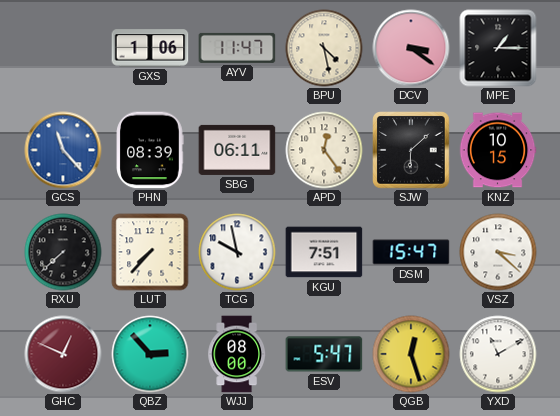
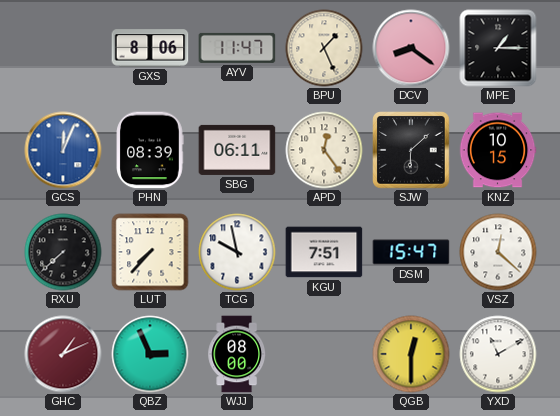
GXS: 1:06 -> 8:06 (150, 48)
BPU: 4:28 -> 1:26 (324, 48)
DCV: 3:21 -> 8:21 (411, 48)
GCS: 11:23 -> 12:04 (63, 150)
VSZ: 3:22 -> 12:22 (498, 252)
GHC: 12:49 -> 1:11 (63, 354)
QBZ: 2:53 -> 2:56 (150, 354)
ESV: 5:47 -> none (324, 354)
QGB: 12:27 -> 12:30 (411, 354)
